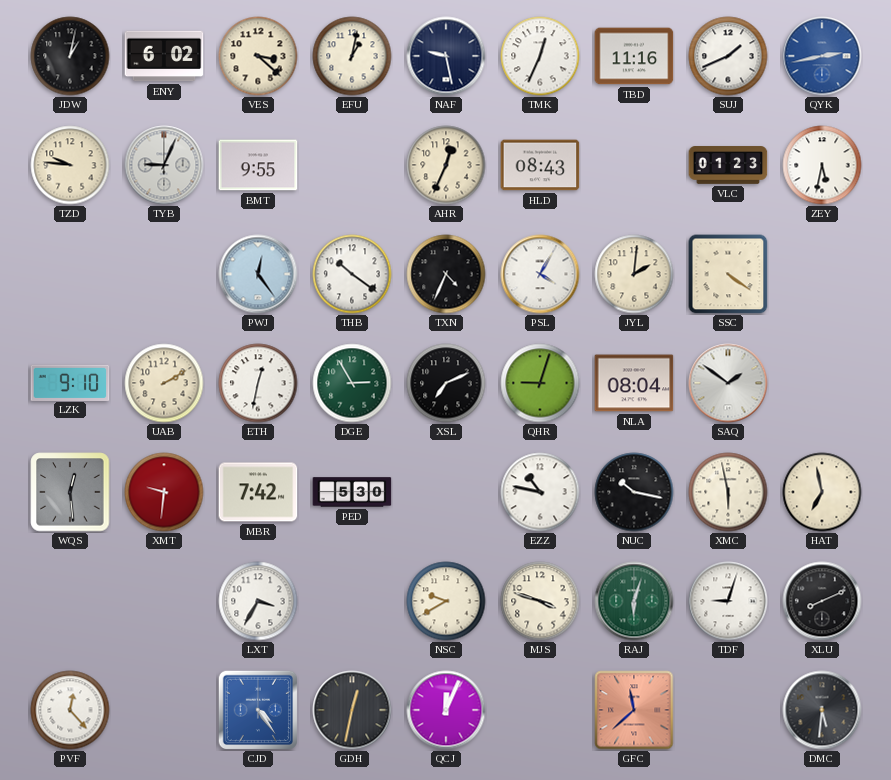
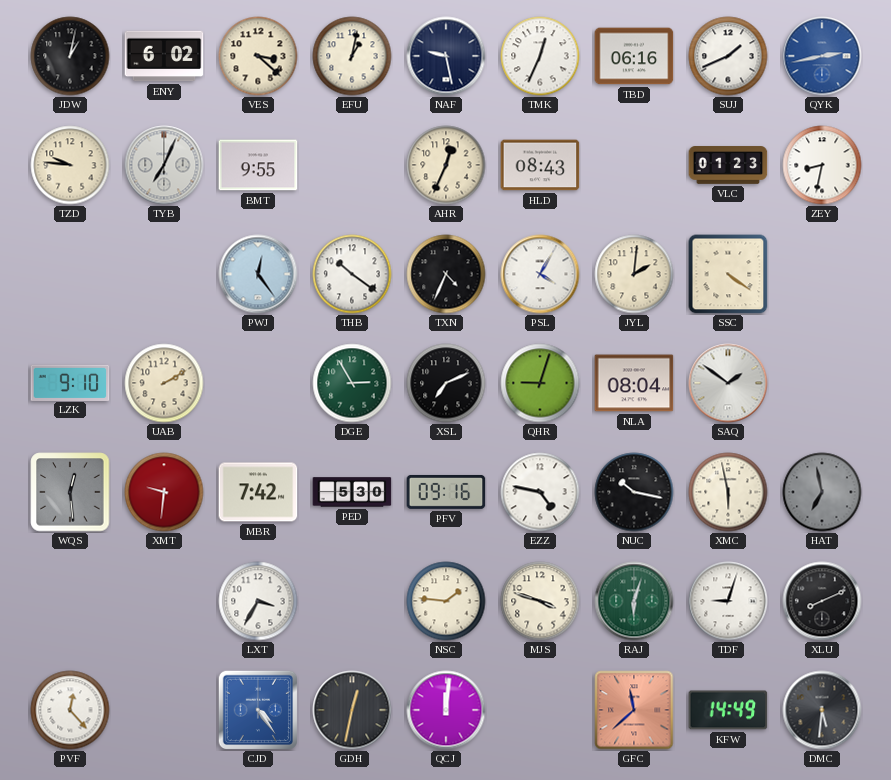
TBD: 11:16 -> 06:16 (634, 56)
TYB: 9:04 -> 7:04 (164, 165)
ZEY: 5:32 -> 8:32 (822, 165)
ETH: 12:32 -> none (258, 383)
PFV: none -> 09:16 (446, 492)
EZZ: 10:47 -> 4:47 (540, 492)
HAT dial: cream -> grey (822, 492)
NSC: 9:40 -> 1:46 (446, 601)
QCJ: 12:04 -> 12:01 (446, 710)
KFW: none -> 14:49 (728, 710)
